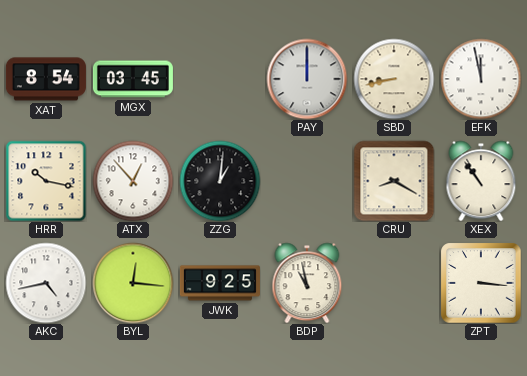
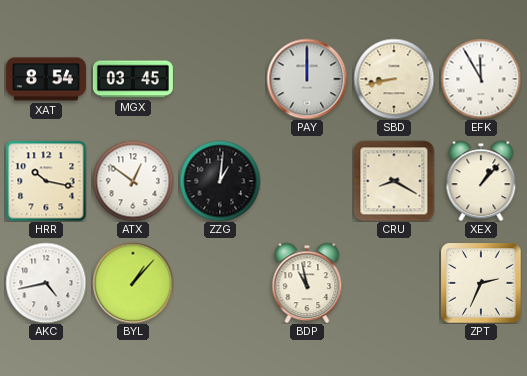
EFK: 11:58 -> 11:55 (481, 79)
ATX: 12:53 -> 12:51 (133, 181)
XEX: 10:54 -> 1:07 (481, 181)
BYL: 12:16 -> 1:07 (133, 283)
JWK: 9:25 -> none (220, 283)
ZPT: 3:16 -> 2:34 (481, 283)
